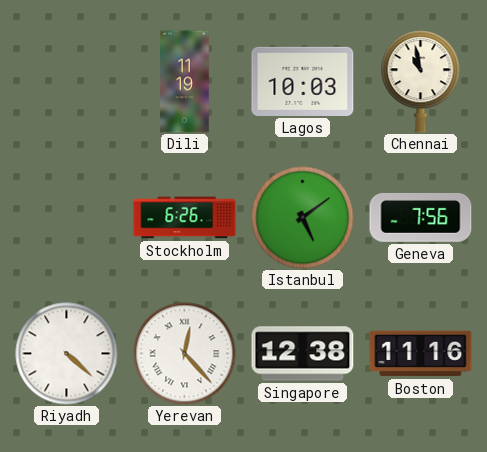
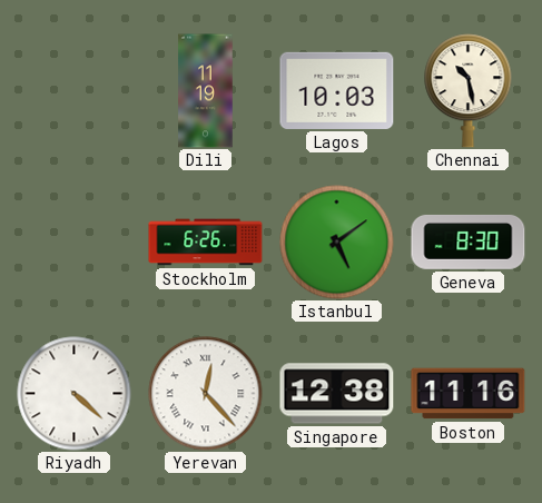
Chennai: 10:58 -> 10:28 (469, 91)
Geneva: 7:56 -> 8:30 (469, 243)
